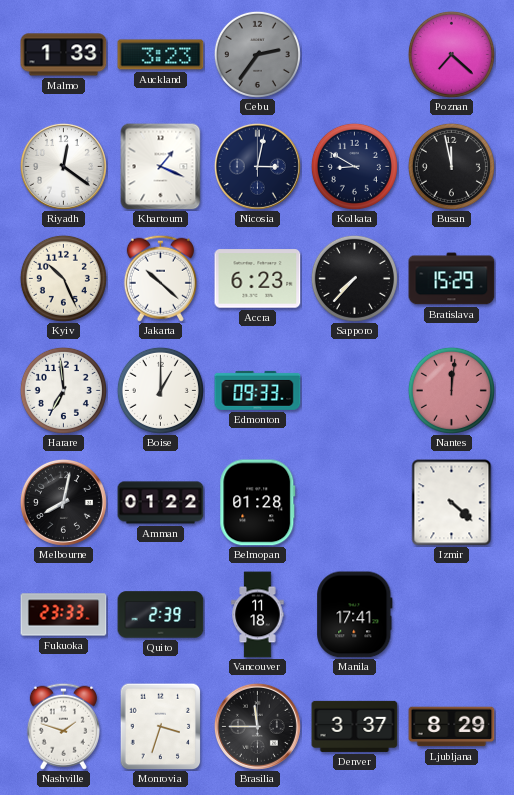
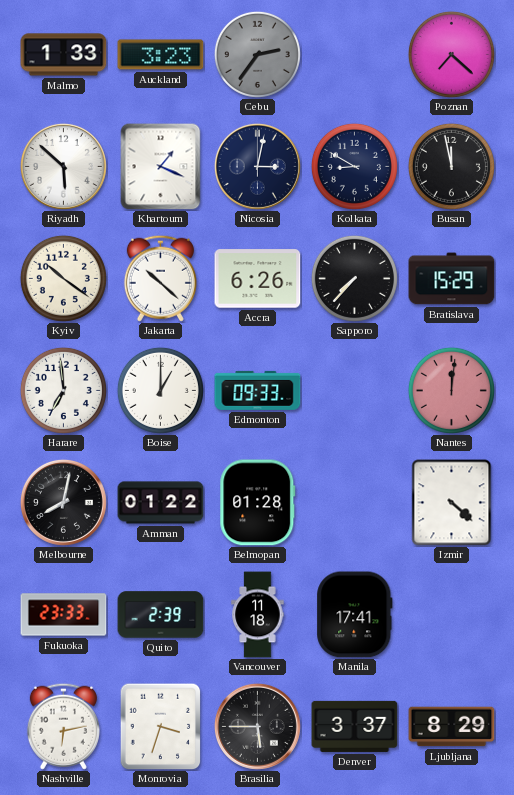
Riyadh: 12:21 -> 5:52 (63, 166)
Kyiv: 10:26 -> 10:21 (63, 278)
Accra: 6:23 -> 6:26 (258, 279)
Nashville: 1:48 -> 6:13 (63, 726)
Brasilia: 11:45 -> 5:45 (257, 726)
